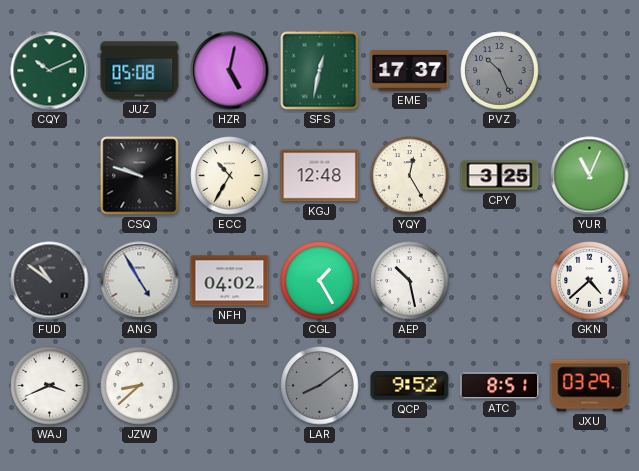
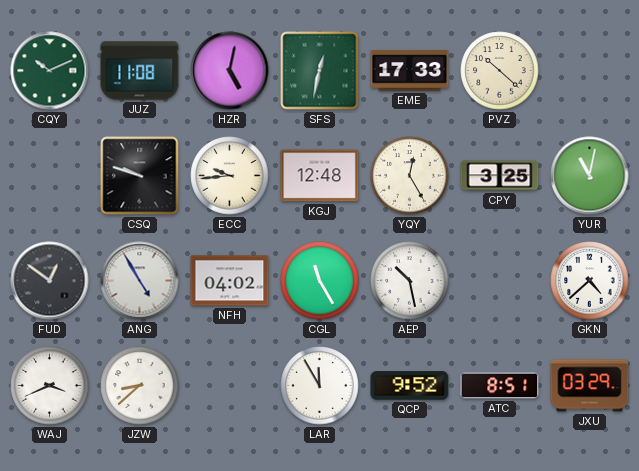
JUZ: 05:08 -> 11:08 (140, 71)
EME: 17:37 -> 17:33 (410, 71)
PVZ: 10:26 -> 10:22 (500, 71)
PVZ dial: grey -> cream (500, 71)
ECC: 10:35 -> 9:44 (230, 176)
YUR: 11:04 -> 11:02 (590, 176)
FUD: 10:51 -> 12:51 (50, 281)
CGL: 1:25 -> 11:25 (320, 281)
LAR: 8:09 -> 11:55 (320, 386)
LAR dial: grey -> white (320, 386)
